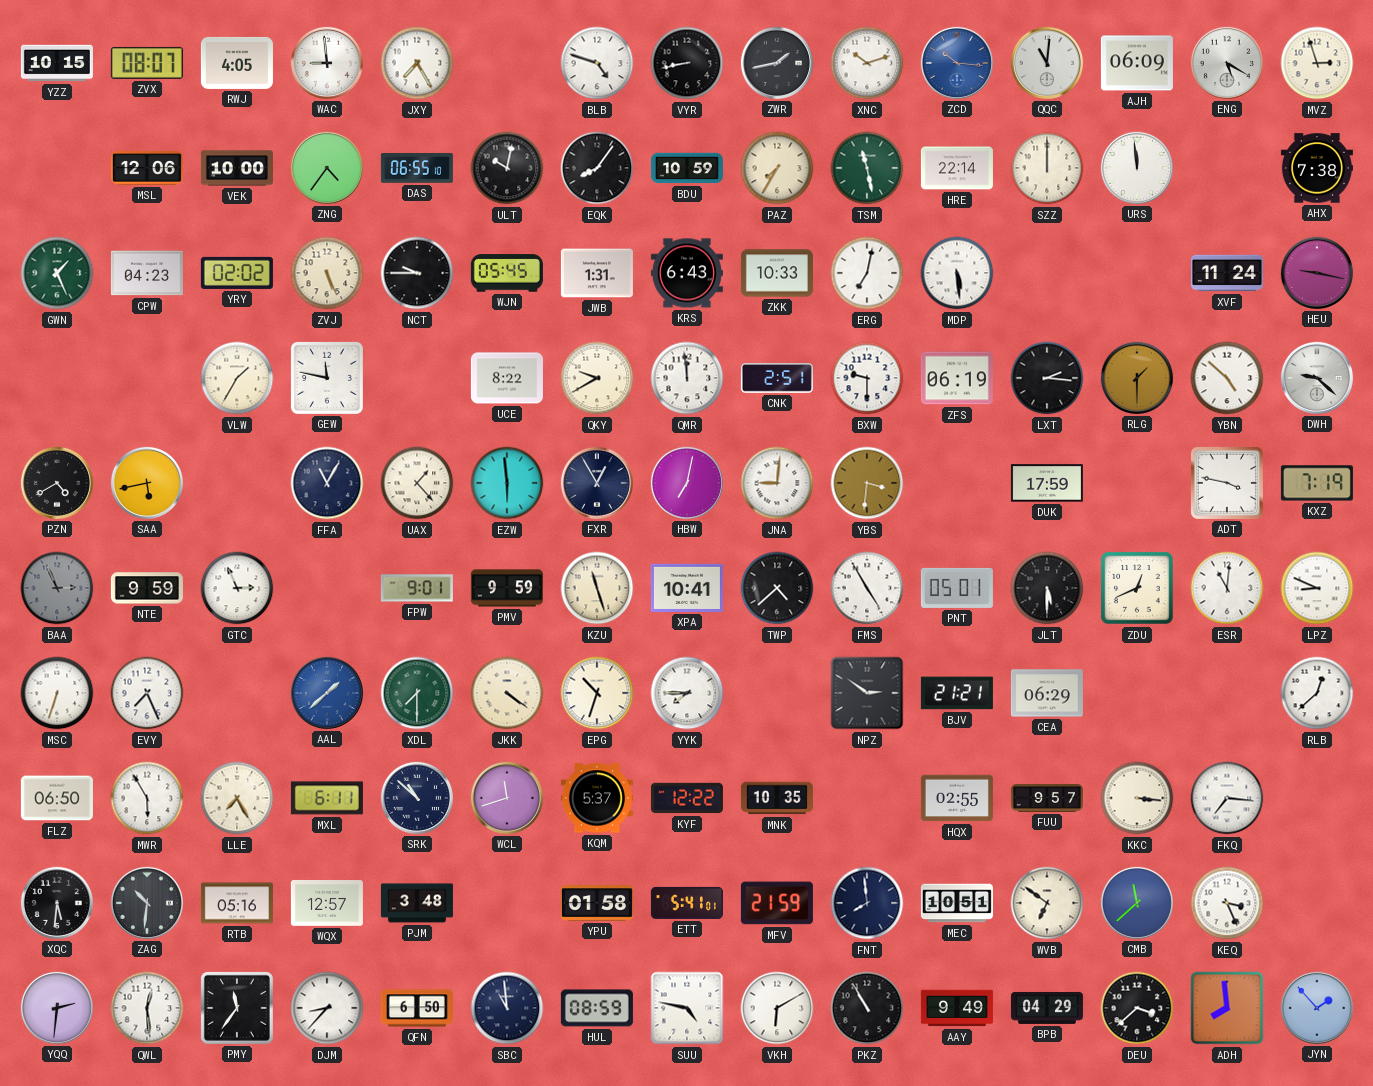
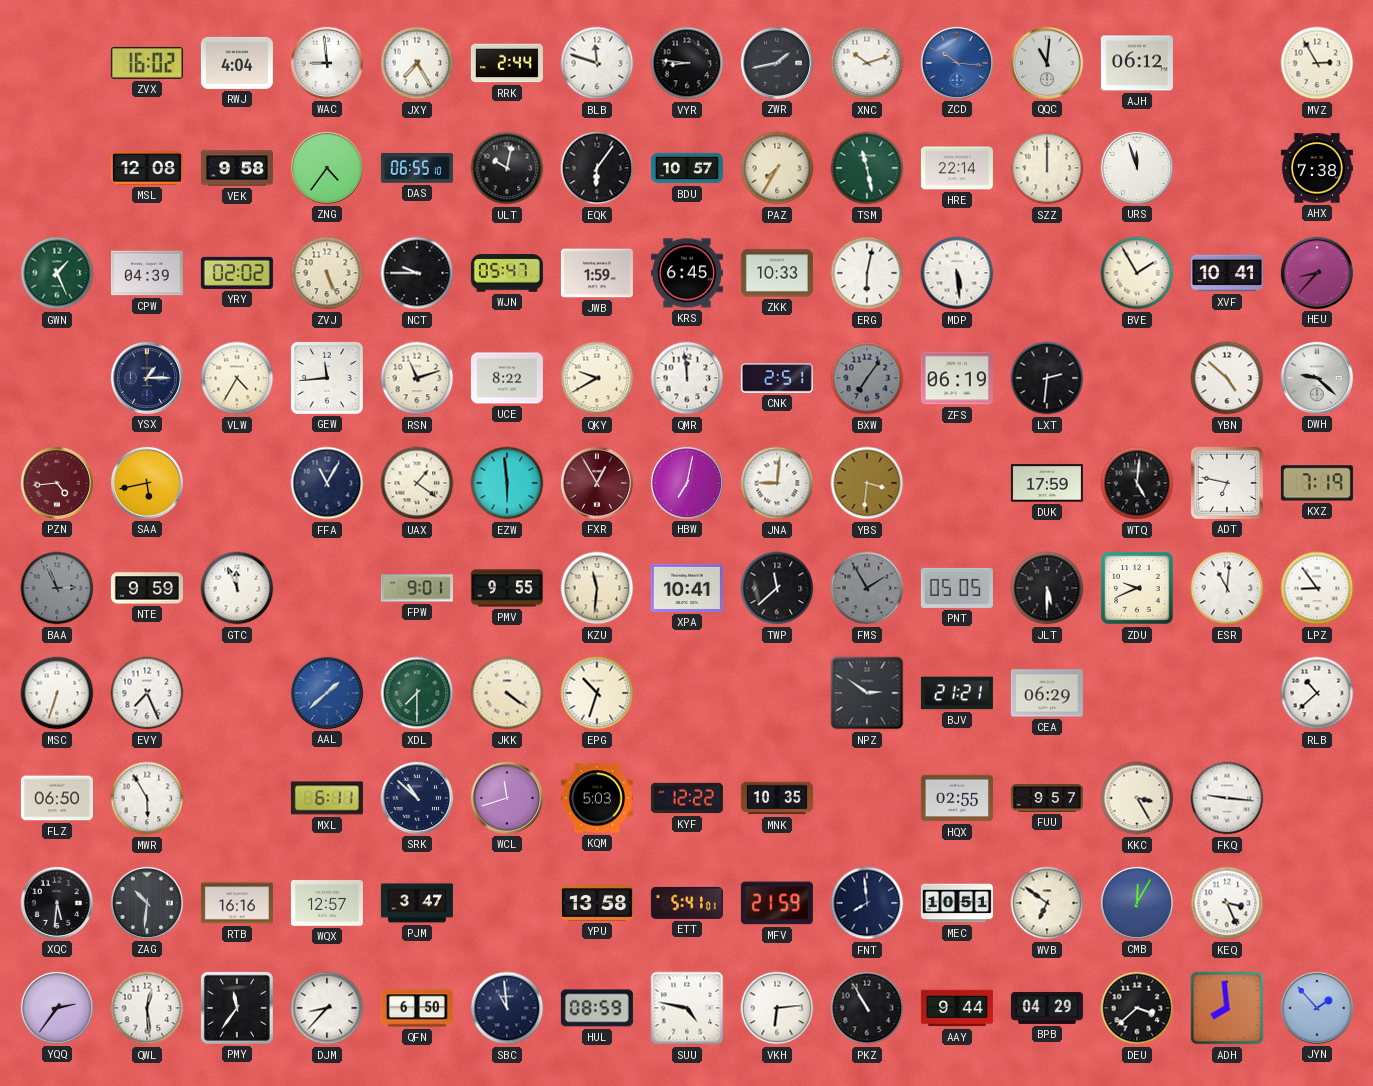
YZZ: 10:15 -> none (57, 63)
ZVX: 08:07 -> 16:02 (147, 63)
RWJ: 4:05 -> 4:04 (237, 63)
RRK: none -> 2:44 (507, 63)
BLB: 4:48 -> 11:48 (597, 63)
VYR: 8:43 -> 8:46 (687, 63)
AJH: 06:09 -> 06:12 (1137, 63)
ENG: 5:20 -> none (1227, 63)
MVZ: 2:57 -> 2:55 (1317, 63)
MSL: 12:06 -> 12:08 (147, 168)
VEK: 10:00 -> 9:58 (237, 168)
EQK: 8:06 -> 6:06 (597, 168)
BDU: 10:59 -> 10:57 (687, 168)
URS: 11:59 -> 11:57 (1137, 168)
CPW: 04:23 -> 04:39 (147, 273)
WJN: 05:45 -> 05:47 (507, 273)
JWB: 1:31 -> 1:59 (597, 273)
KRS: 6:43 -> 6:45 (687, 273)
ERG: 7:02 -> 6:02 (867, 273)
BVE: none -> 1:55 (1137, 273)
XVF: 11:24 -> 10:41 (1227, 273)
HEU: 9:17 -> 8:37 (1317, 273)
YSX: none -> 1:15 (147, 378)
VLW: 1:35 -> 4:35 (237, 378)
GEW: 11:47 -> 11:44 (327, 378)
RSN: none -> 11:12 (417, 378)
BXW: 9:30 -> 7:06 (867, 378)
BXW dial: white -> grey (867, 378)
LXT: 2:16 -> 2:31 (1047, 378)
RLG: 1:30 -> none (1137, 378)
PZN: 4:40 -> 4:44 (57, 483)
PZN dial: black -> burgundy (57, 483)
UAX: 1:23 -> 1:21 (417, 483)
FXR dial: navy -> burgundy (597, 483)
WTQ: none -> 5:01 (1137, 483)
ADT: 3:47 -> 6:47 (1227, 483)
GTC: 2:56 -> 11:56 (237, 588)
PMV: 9:59 -> 9:55 (507, 588)
KZU: 11:27 -> 11:31 (597, 588)
TWP: 4:38 -> 11:38 (777, 588)
FMS: 4:55 -> 1:55 (867, 588)
FMS dial: white -> grey (867, 588)
PNT: 05:01 -> 05:05 (957, 588)
ZDU: 12:41 -> 9:41 (1137, 588)
LPZ: 8:49 -> 8:54 (1317, 588)
YYK: 7:45 -> none (687, 693)
RLB: 12:38 -> 10:38 (1317, 693)
LLE: 7:25 -> none (237, 798)
KQM: 5:37 -> 5:03 (597, 798)
KKC: 3:16 -> 3:25 (1137, 798)
FKQ: 7:16 -> 9:16 (1227, 798)
RTB: 05:16 -> 16:16 (237, 903)
PJM: 3:48 -> 3:47 (417, 903)
YPU: 01:58 -> 13:58 (597, 903)
CMB: 11:38 -> 12:05 (1137, 903)
YQQ: 2:31 -> 2:36 (57, 1008)
VKH: 6:10 -> 6:14 (777, 1008)
AAY: 9:49 -> 9:44 (957, 1008)
